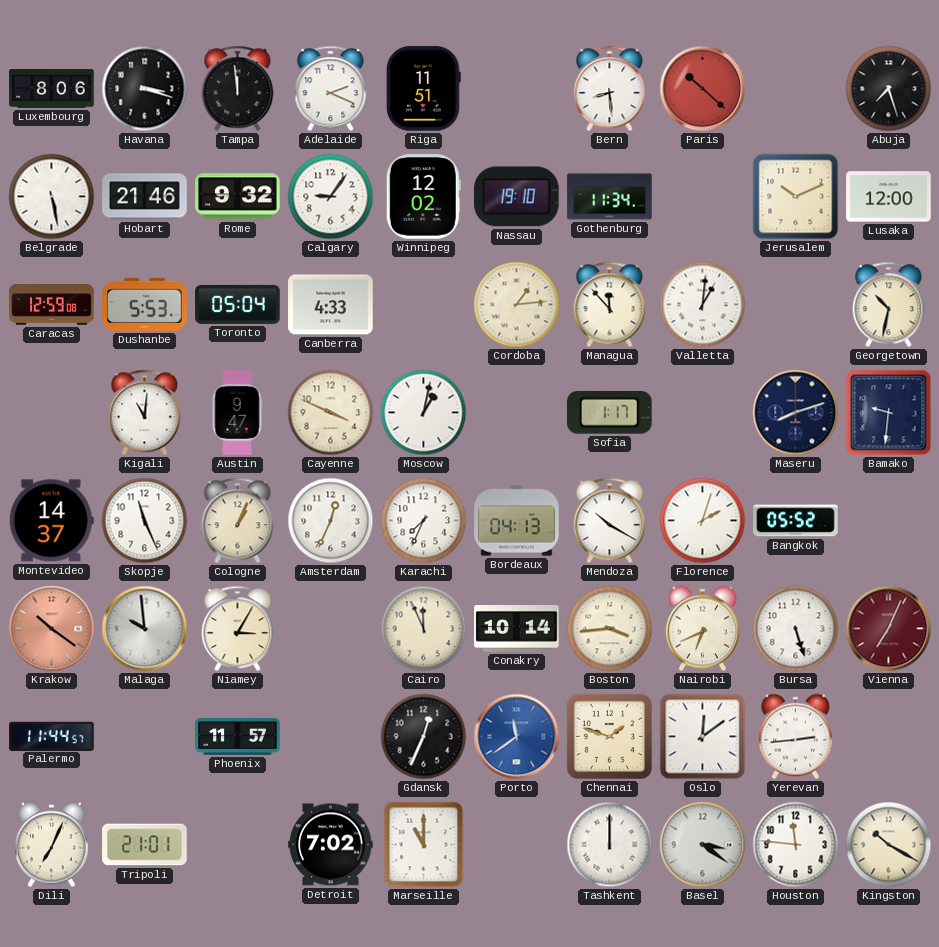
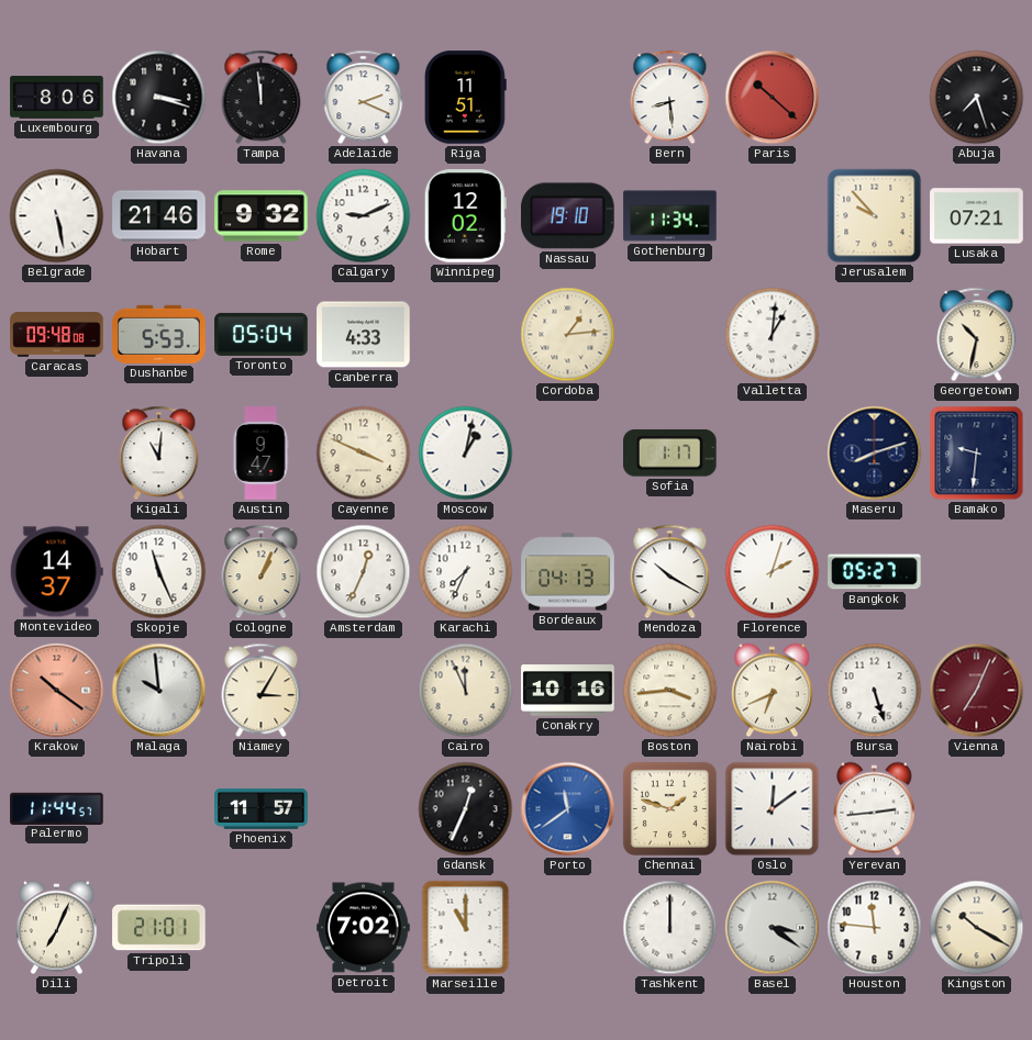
Calgary: 9:06 -> 9:11 (364, 216)
Jerusalem: 10:11 -> 9:53 (875, 216)
Lusaka: 12:00 -> 07:21 (977, 216)
Caracas: 12:59 -> 09:48 (57, 335)
Managua: 11:53 -> none (610, 305)
Bangkok: 05:52 -> 05:27 (875, 572)
Conakry: 10:14 -> 10:16 (568, 691)
